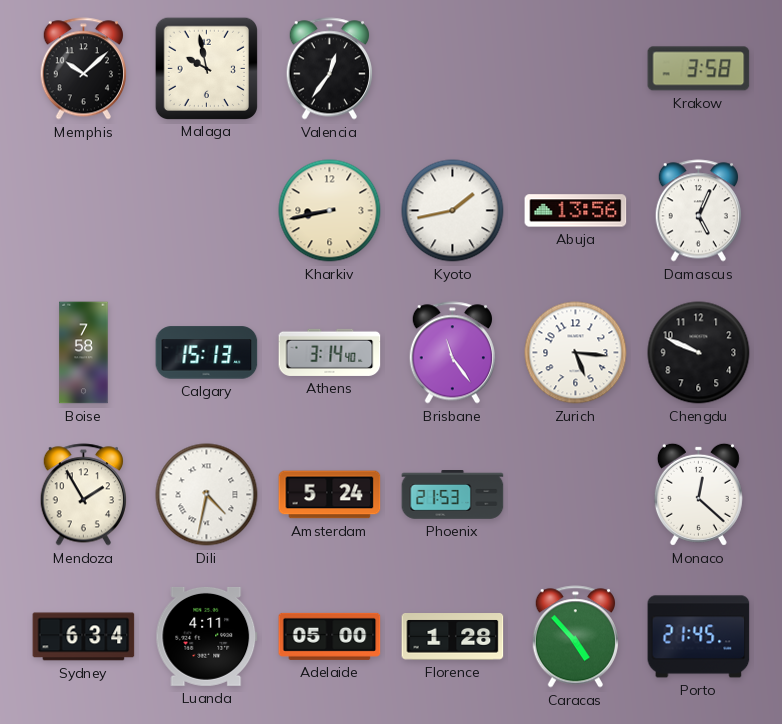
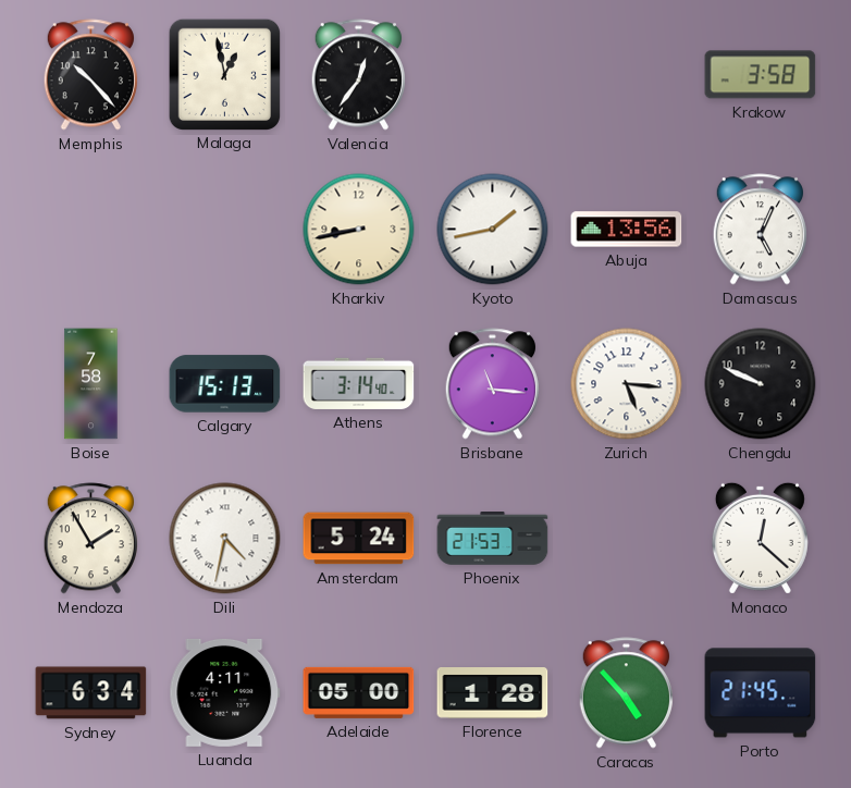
Memphis: 10:08 -> 10:23 (90, 75)
Malaga: 9:58 -> 12:58 (224, 74)
Brisbane: 11:24 -> 11:16 (492, 384)
